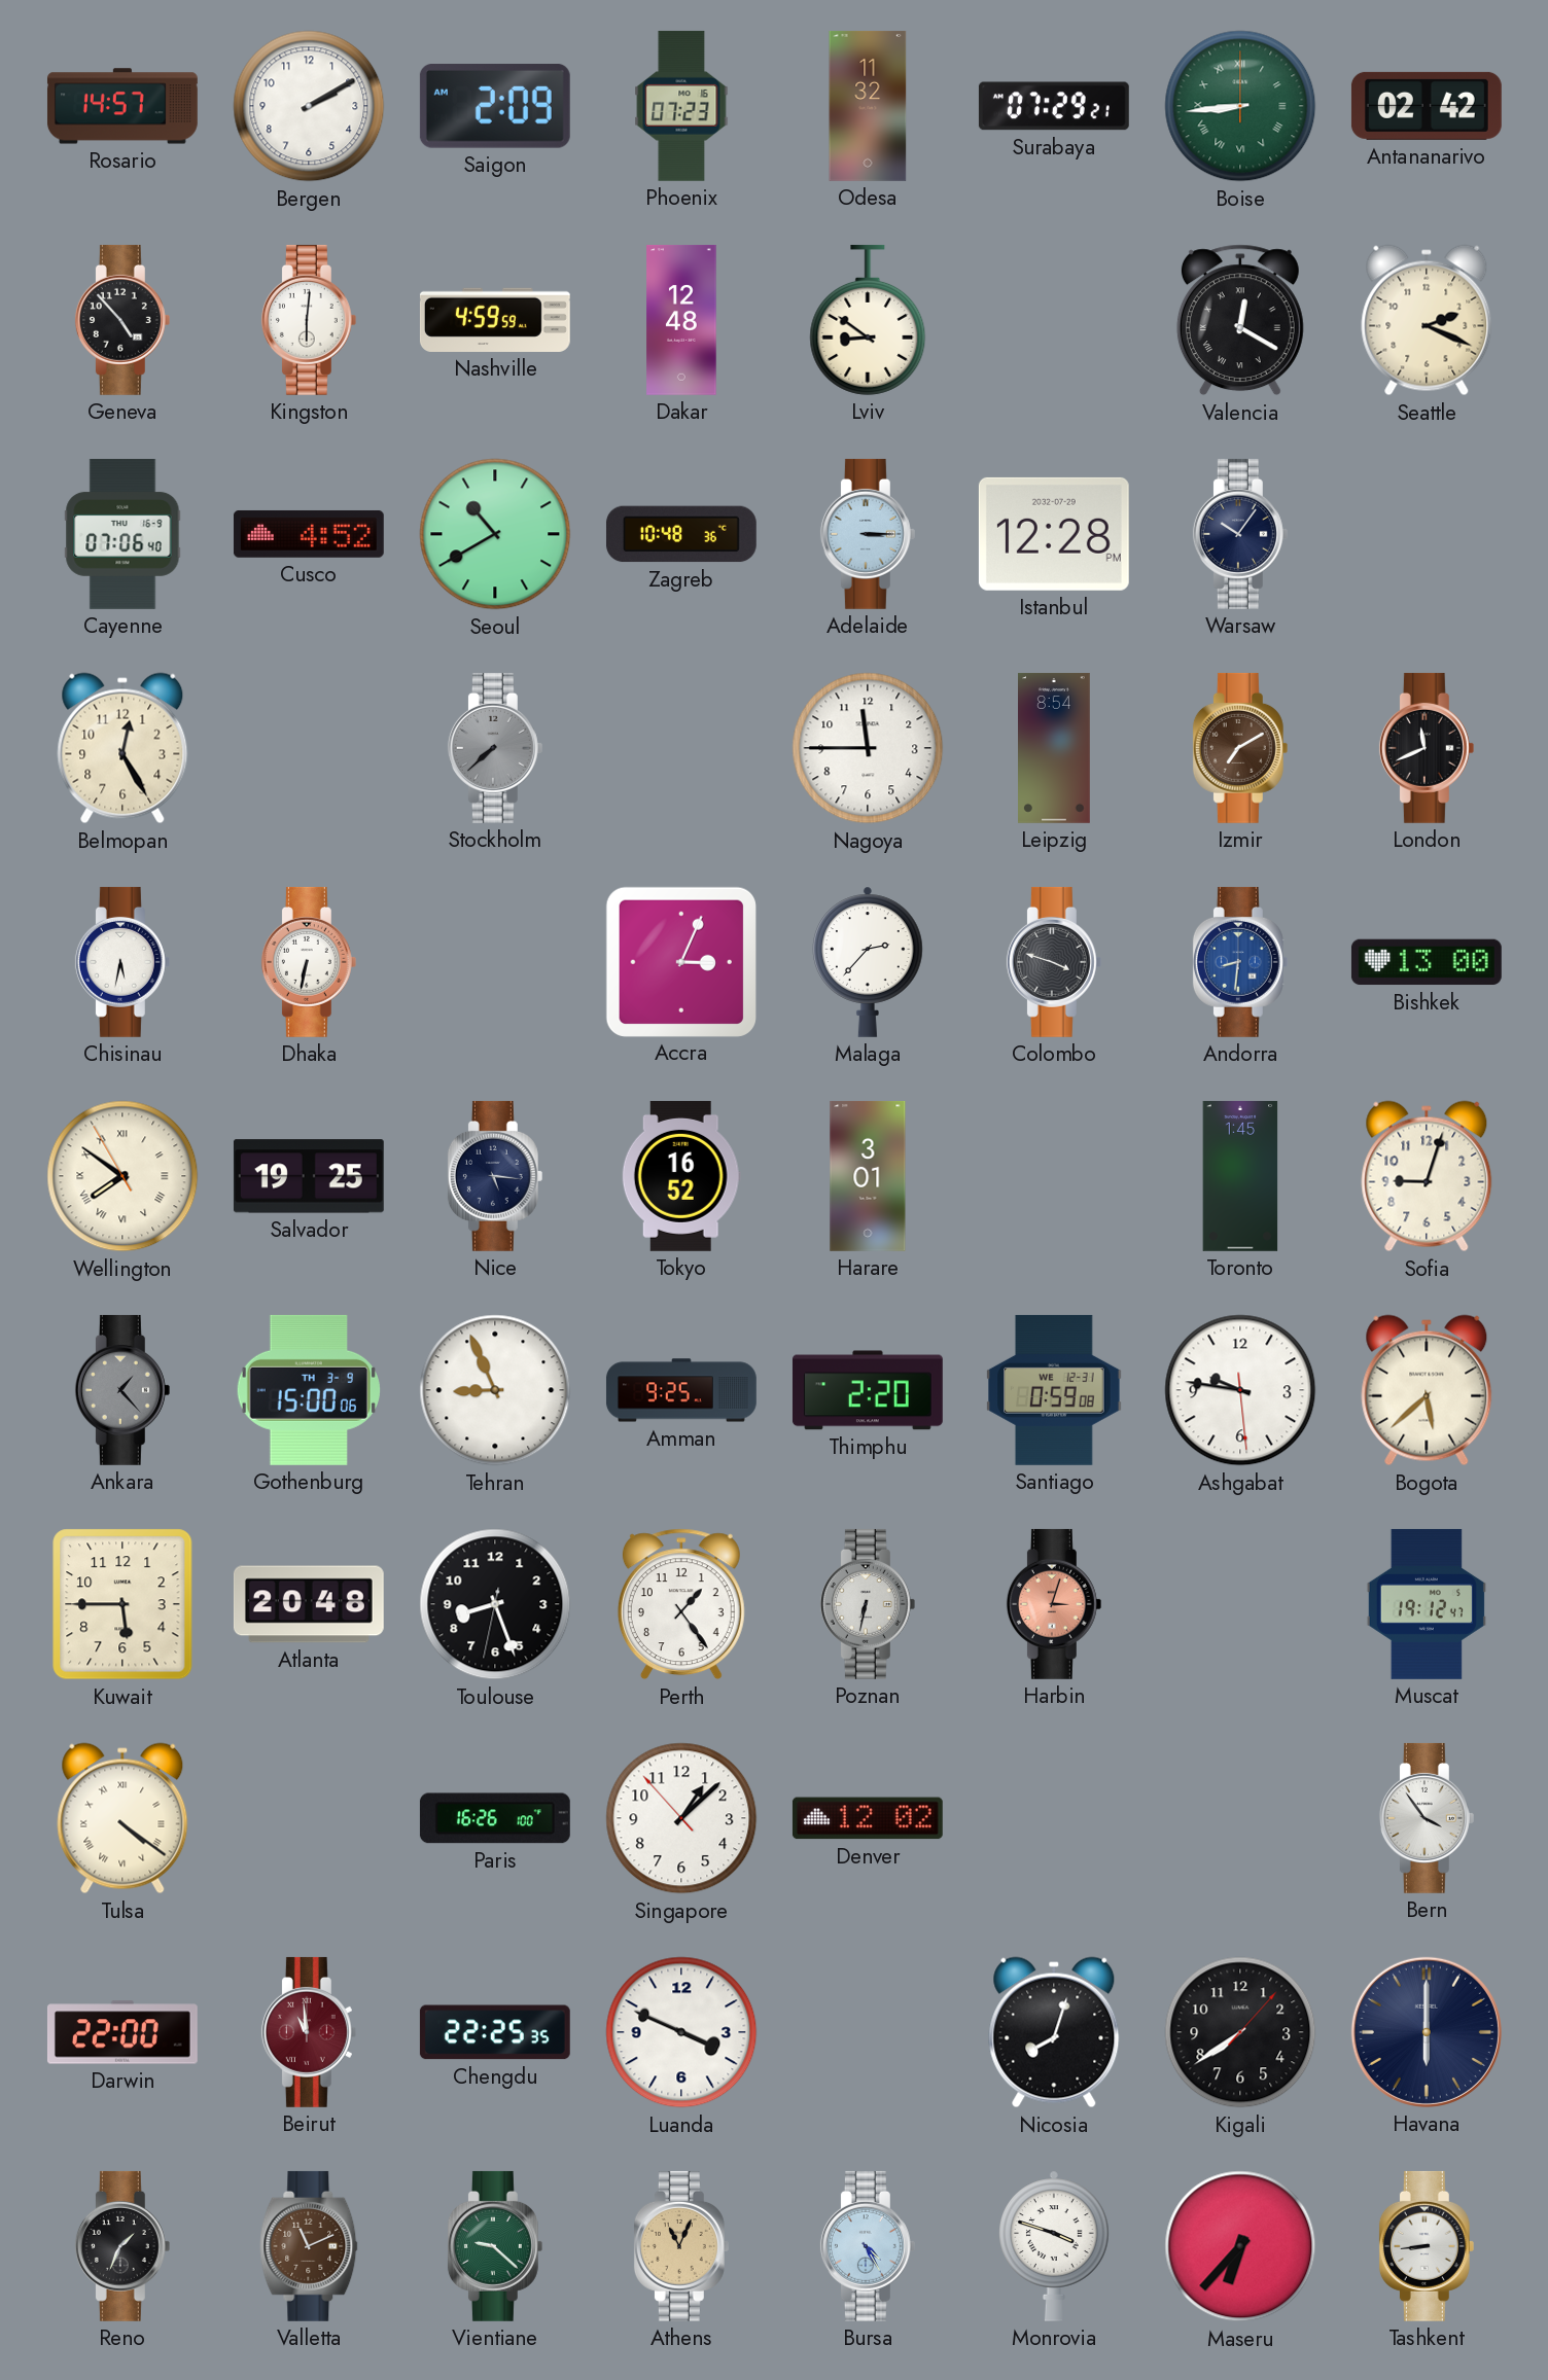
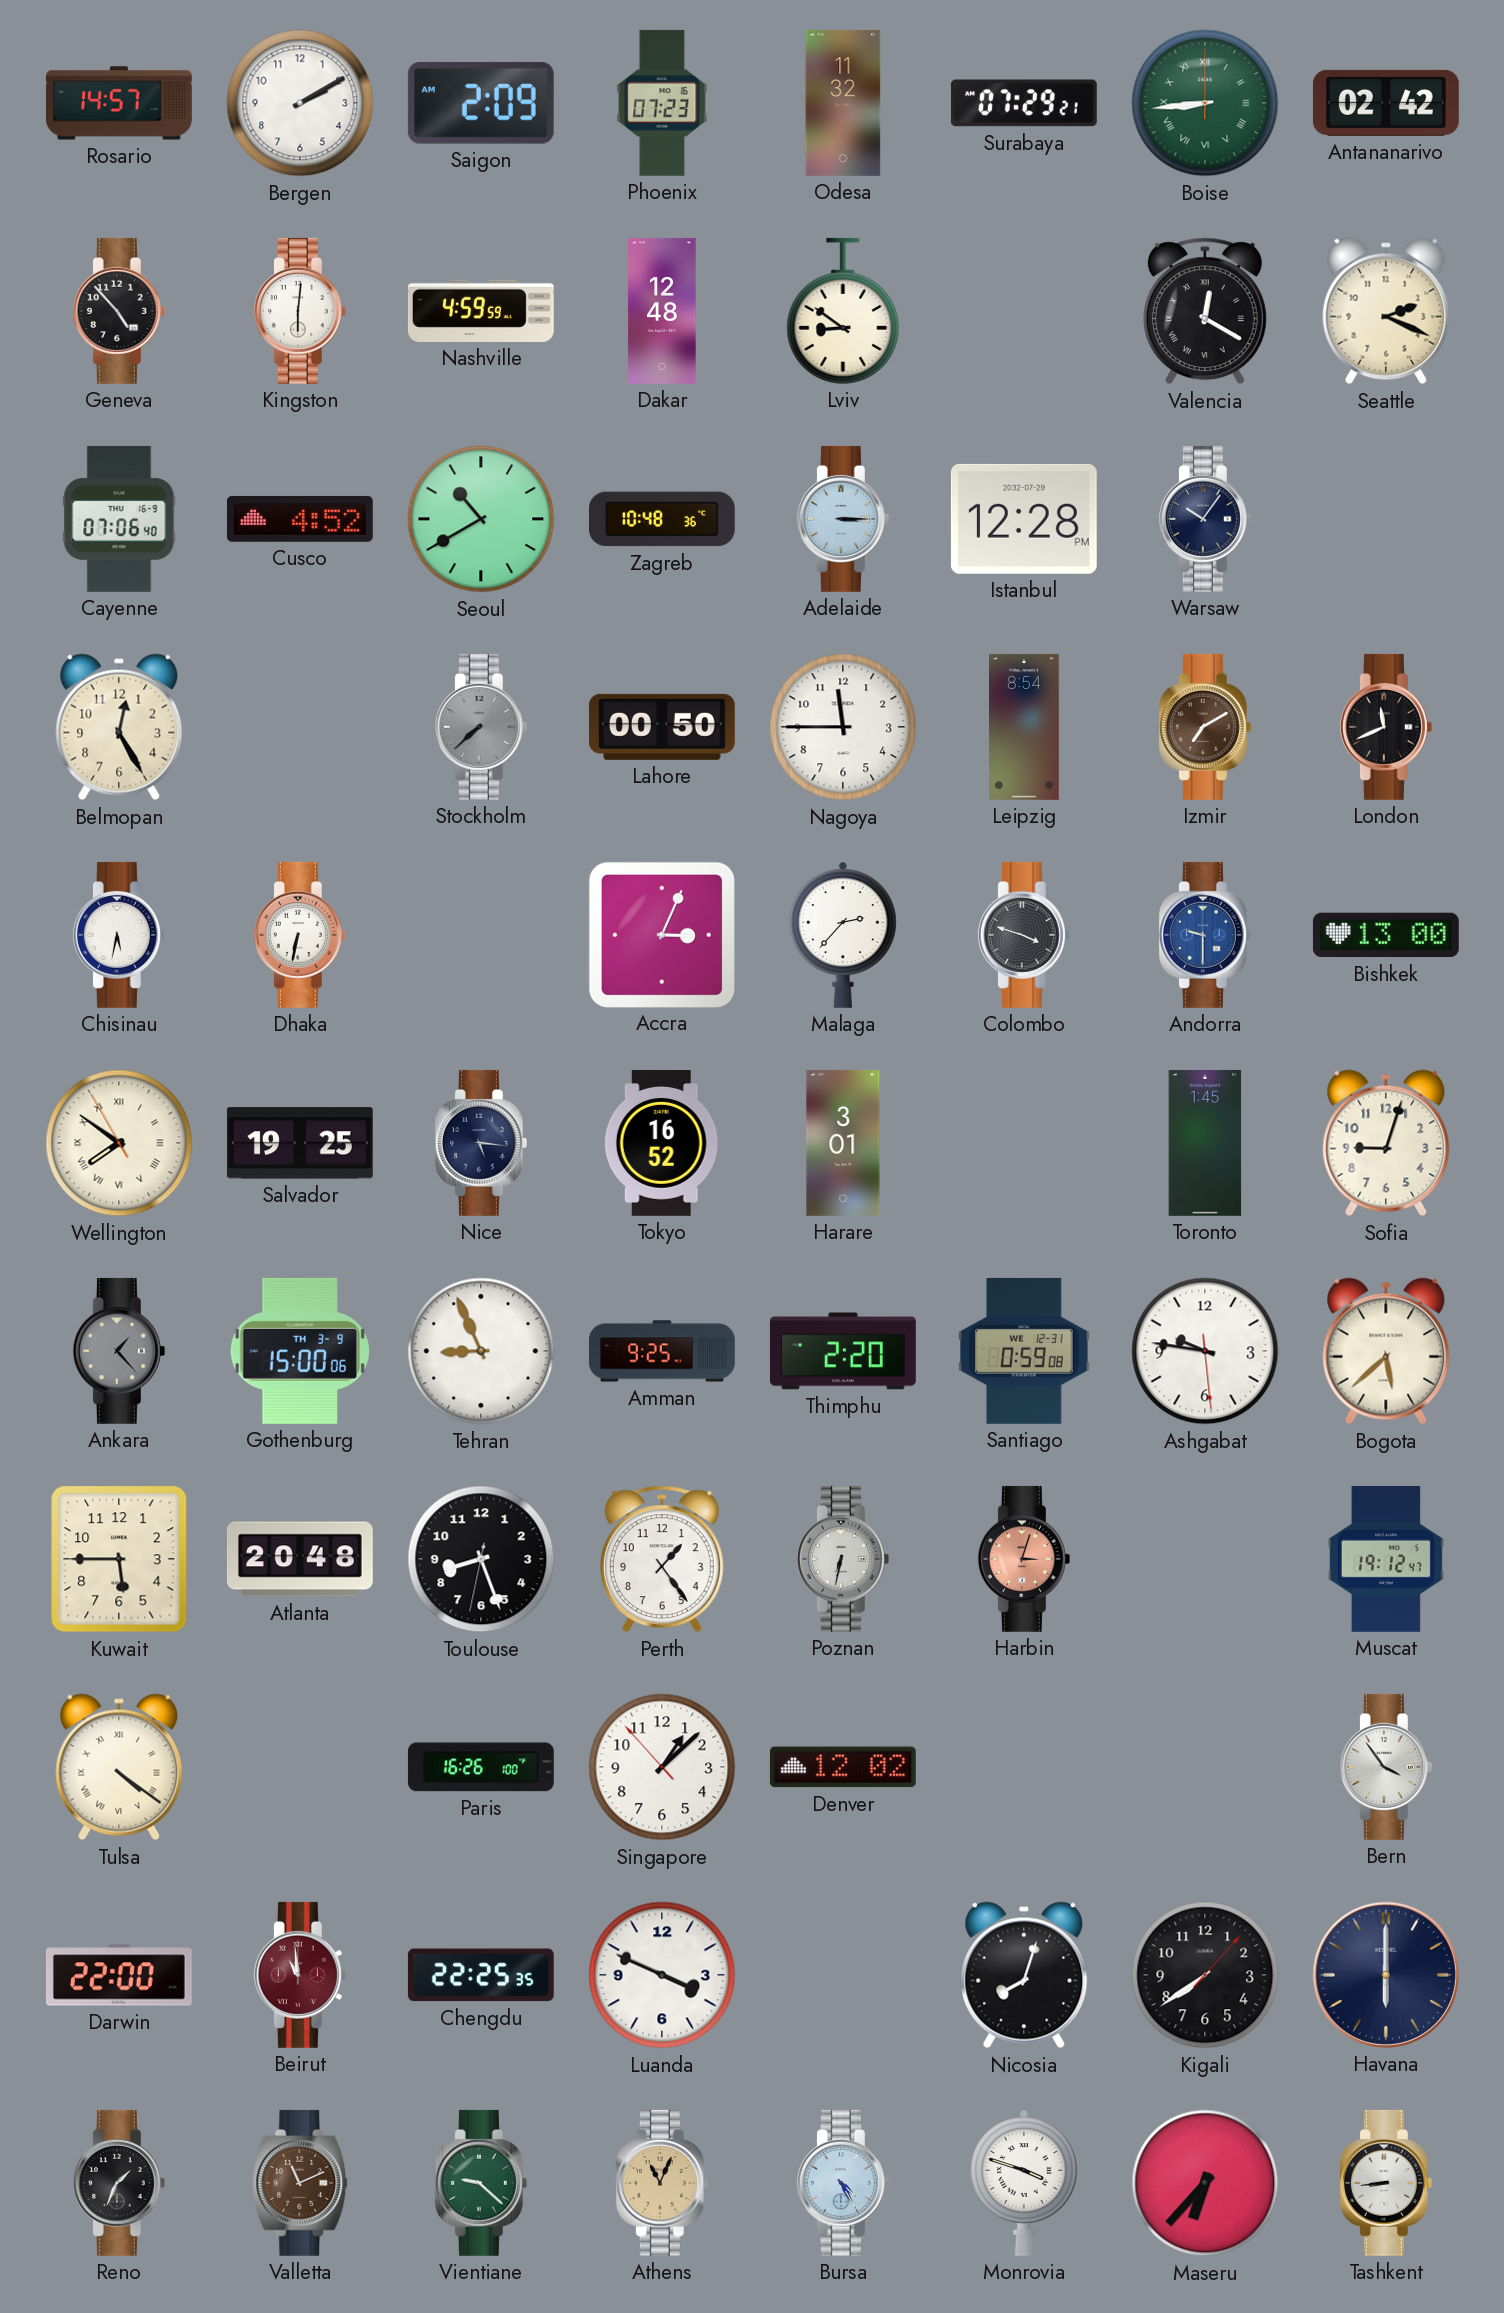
Lahore: none -> 00:50 (662, 727)
Andorra: 8:31 -> 9:30 (1205, 935)
